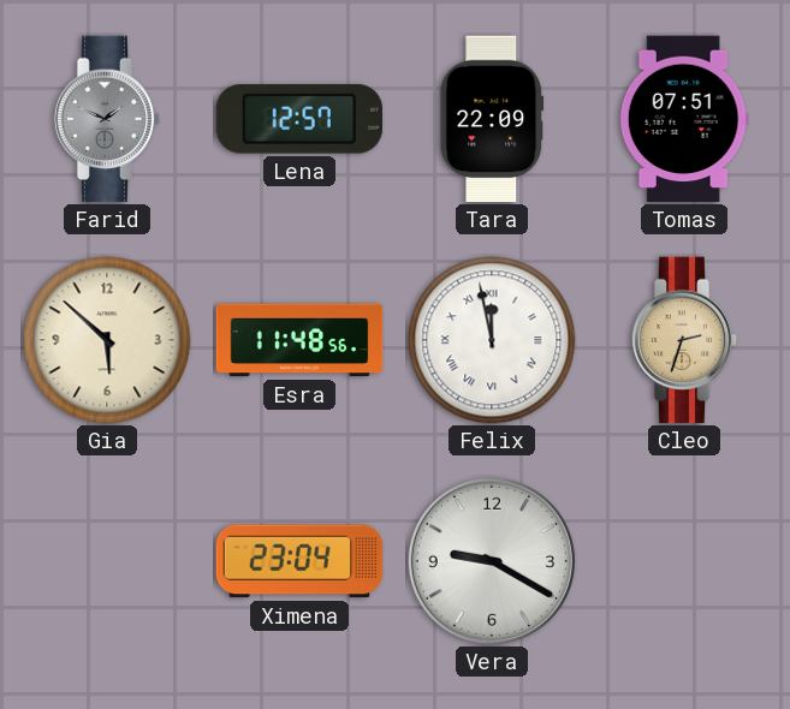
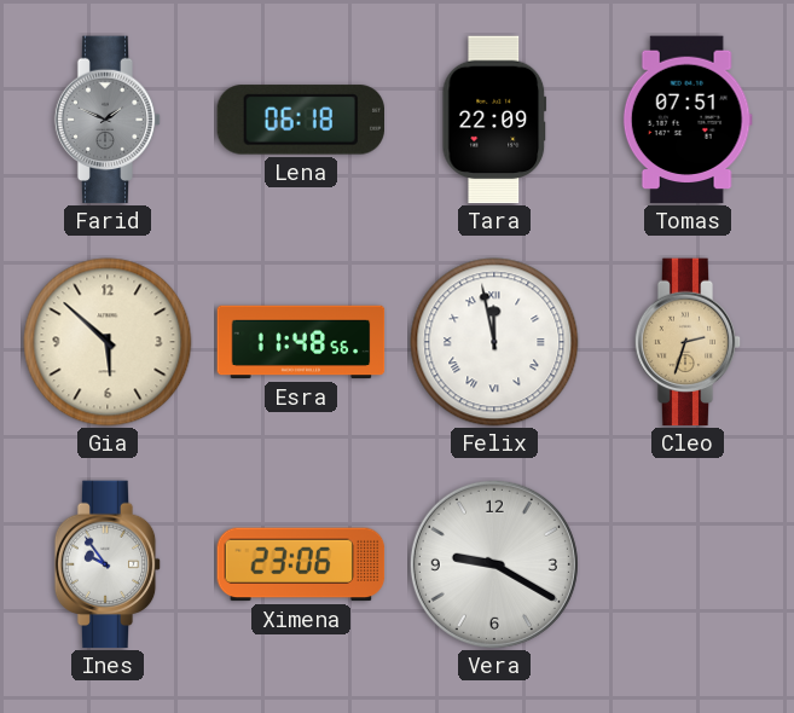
Lena: 12:57 -> 06:18 (300, 120)
Ines: none -> 9:54 (108, 564)
Ximena: 23:04 -> 23:06 (301, 564)
